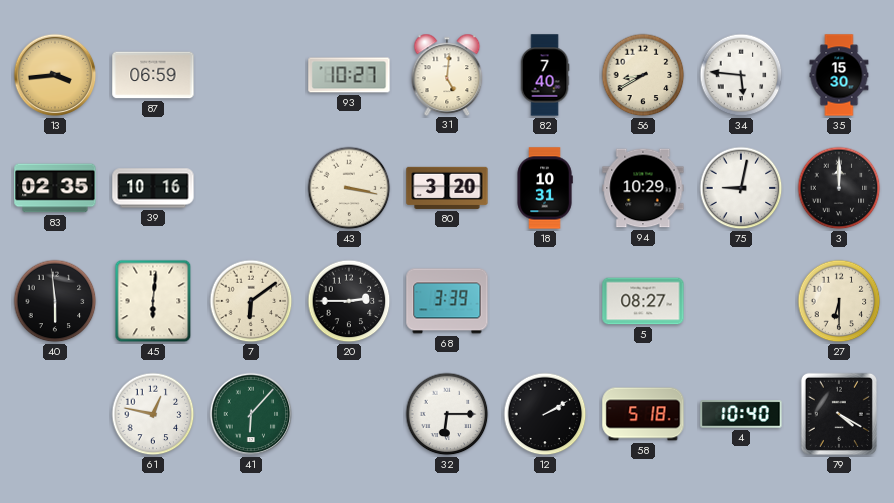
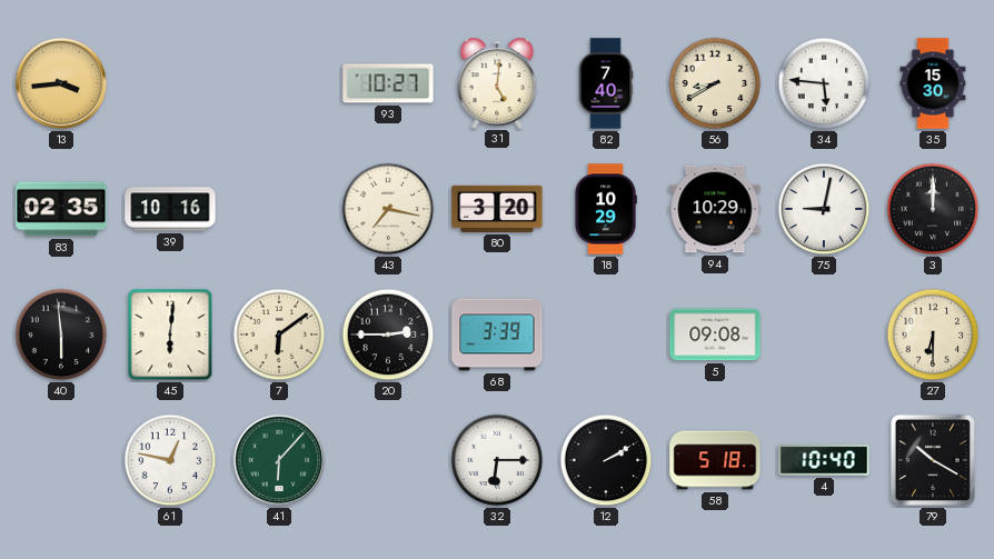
87: 06:59 -> none (153, 75)
43: 3:17 -> 7:17 (388, 209)
18: 10:31 -> 10:29 (606, 209)
5: 08:27 -> 09:08 (715, 335)
79: 4:20 -> 10:20 (933, 460)
